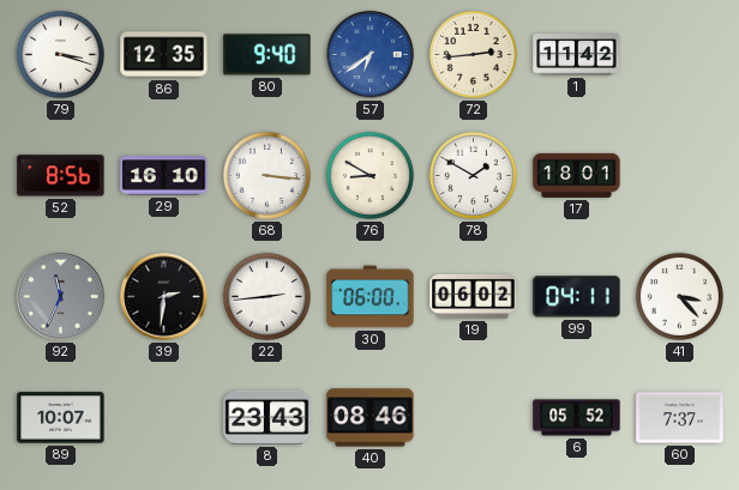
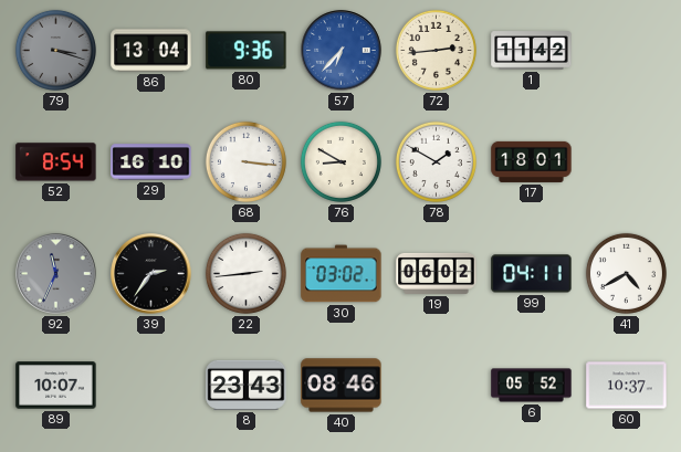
79 dial: white -> grey (55, 50)
86: 12:35 -> 13:04 (151, 51)
80: 9:40 -> 9:36 (247, 51)
57: 6:39 -> 6:37 (342, 51)
52: 8:56 -> 8:54 (56, 162)
39: 2:31 -> 2:36 (151, 274)
30: 06:00 -> 03:02 (342, 274)
41: 3:23 -> 4:40 (626, 273)
60: 7:37 -> 10:37 (627, 386)
